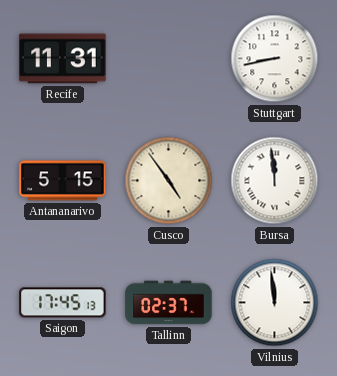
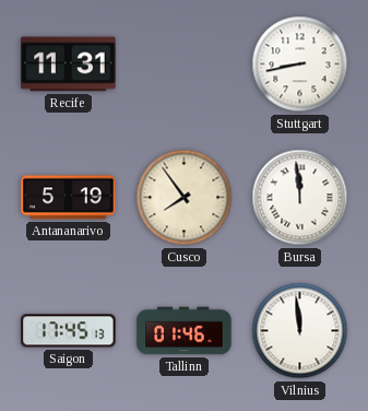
Antananarivo: 5:15 -> 5:19 (69, 198)
Cusco: 4:54 -> 7:54 (185, 198)
Tallinn: 02:37 -> 01:46 (185, 331)
